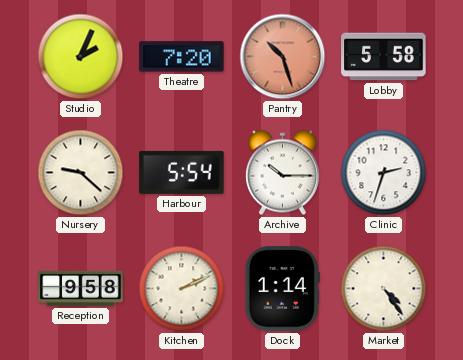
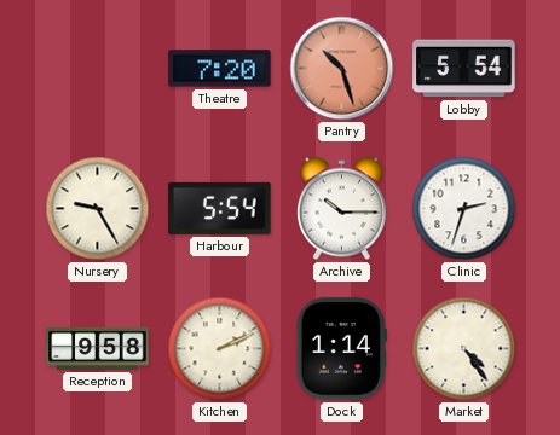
Studio: 2:04 -> none (81, 57)
Lobby: 5:58 -> 5:54 (464, 69)
Nursery: 9:22 -> 9:25 (98, 209)
